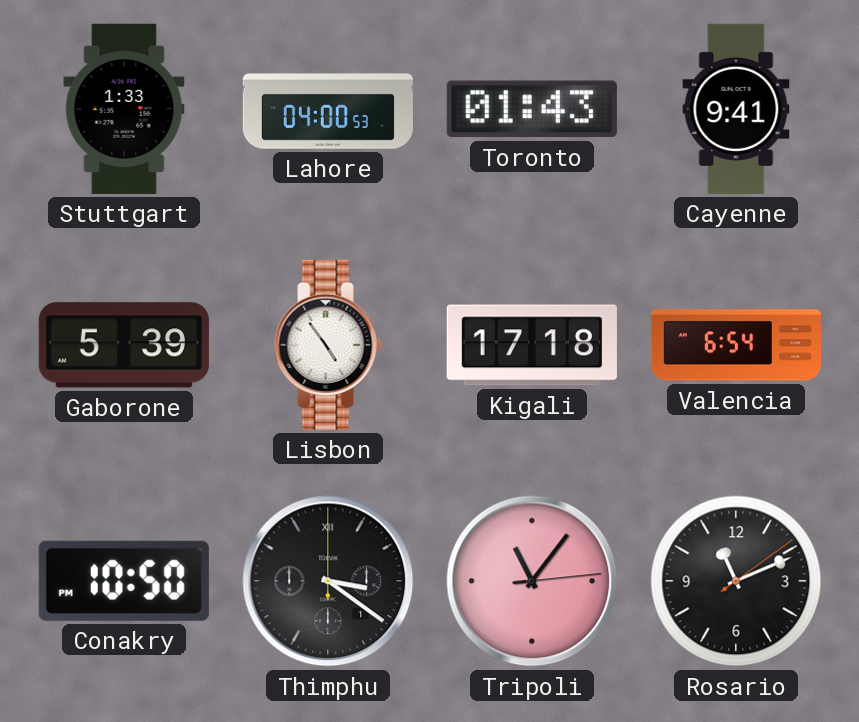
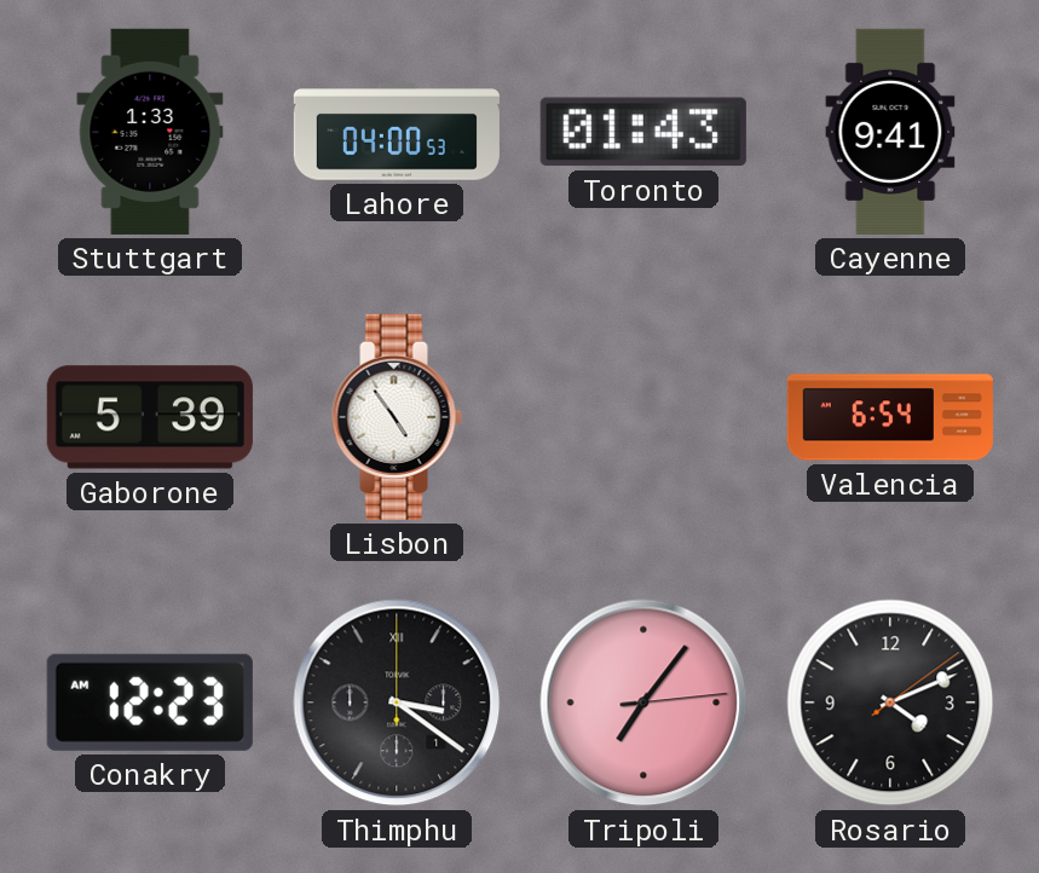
Kigali: 17:18 -> none (532, 345)
Conakry: 10:50 -> 12:23 (150, 703)
Tripoli: 11:06 -> 7:06 (643, 703)
Rosario: 11:11 -> 4:11 (890, 703)
